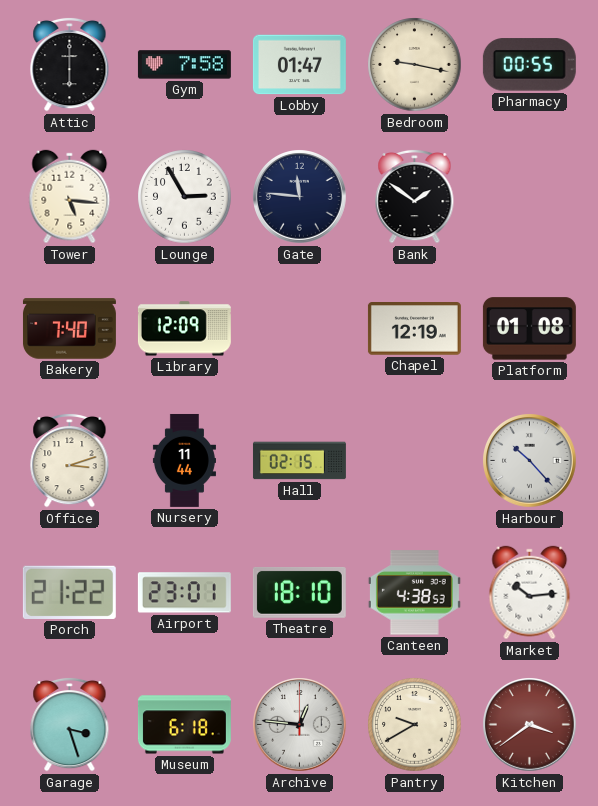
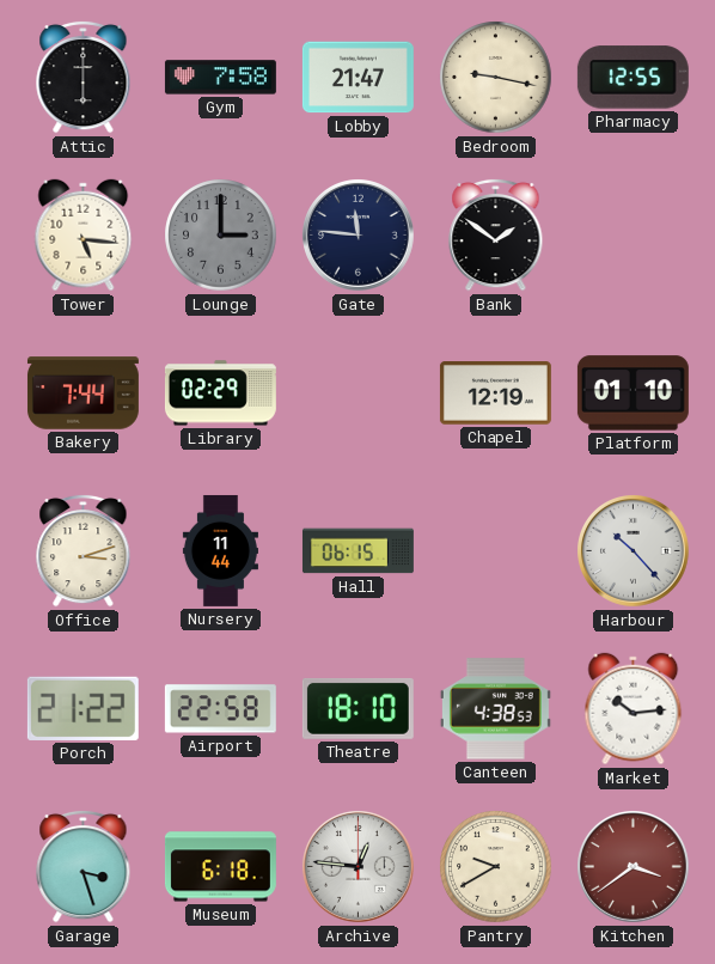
Lobby: 01:47 -> 21:47 (357, 78)
Pharmacy: 00:55 -> 12:55 (632, 78)
Lounge: 2:55 -> 3:00 (221, 236)
Lounge dial: white -> grey (221, 236)
Bakery: 7:40 -> 7:44 (82, 393)
Library: 12:09 -> 02:29 (220, 393)
Platform: 01:08 -> 01:10 (632, 393)
Hall: 02:15 -> 06:15 (357, 551)
Airport: 23:01 -> 22:58 (220, 709)
